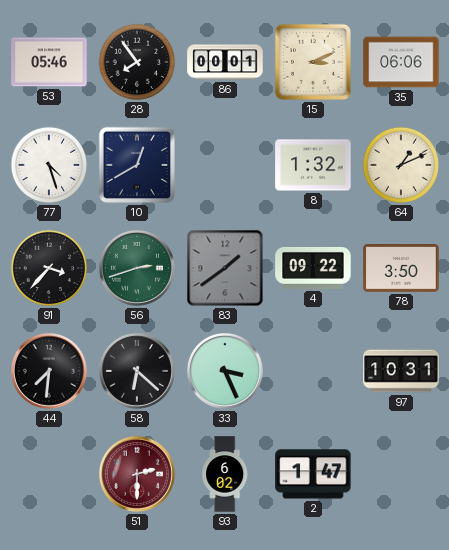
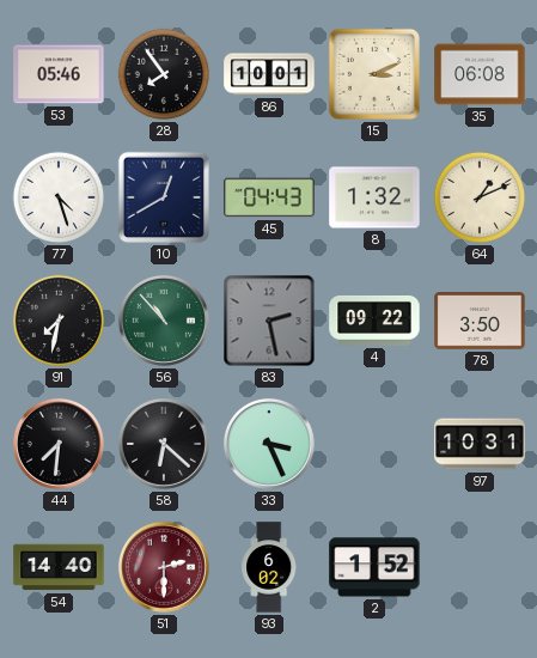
86: 00:01 -> 10:01 (269, 74)
35: 06:06 -> 06:08 (480, 74)
45: none -> 04:43 (269, 197)
91: 3:37 -> 7:32 (59, 321)
56: 2:42 -> 10:53 (164, 321)
83: 1:39 -> 2:28 (269, 321)
54: none -> 14:40 (59, 567)
2: 1:47 -> 1:52 (374, 567)
